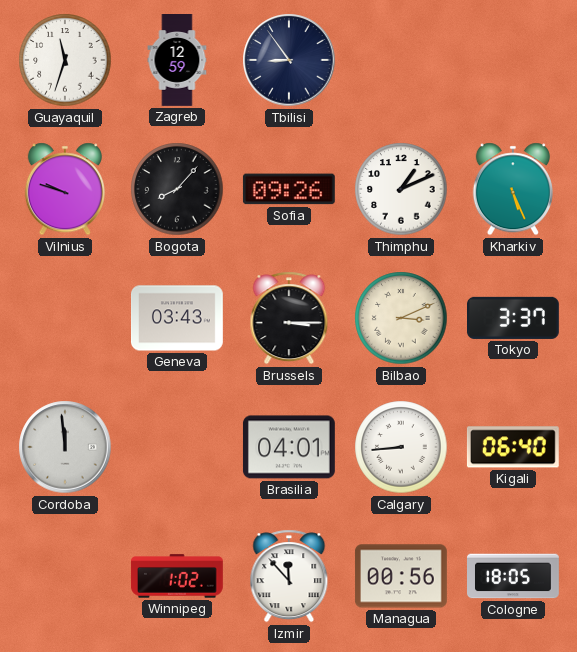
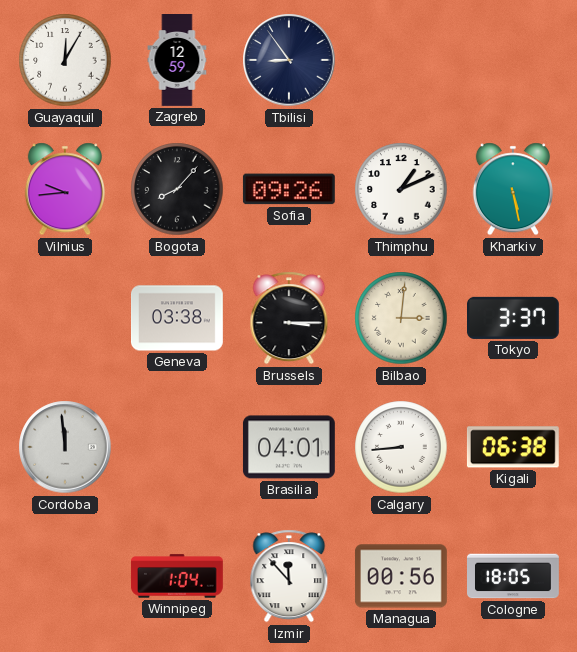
Guayaquil: 11:33 -> 12:05 (65, 60)
Vilnius: 9:48 -> 9:44 (65, 189)
Kharkiv: 5:26 -> 5:28 (513, 189)
Geneva: 03:43 -> 03:38 (178, 318)
Bilbao: 3:11 -> 3:01 (401, 318)
Kigali: 06:40 -> 06:38 (513, 447)
Winnipeg: 1:02 -> 1:04 (177, 576)
